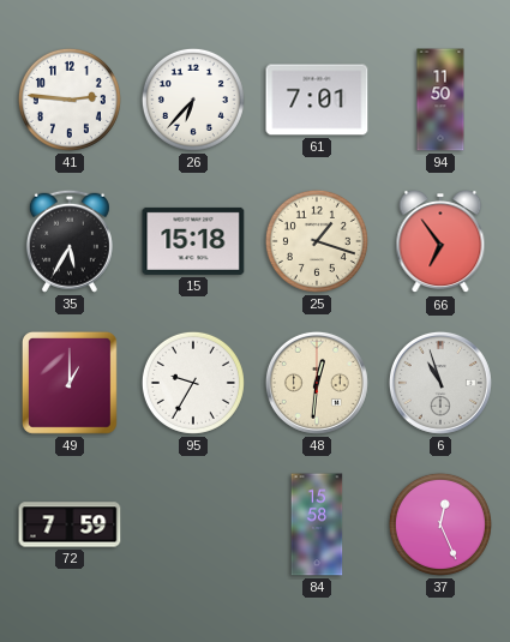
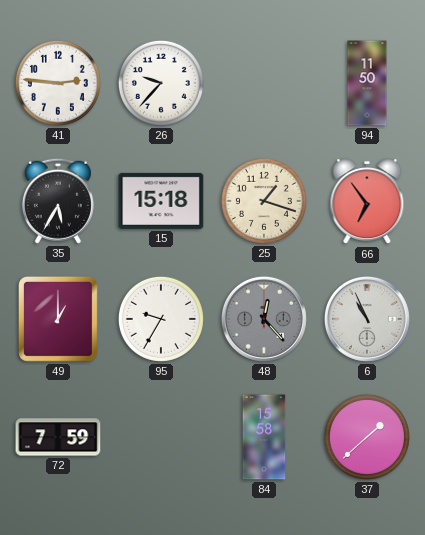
26: 6:37 -> 9:37 (161, 83)
61: 7:01 -> none (317, 100)
48: 12:31 -> 12:23 (264, 319)
48 dial: cream -> grey (264, 319)
6: 10:57 -> 10:56 (367, 319)
37: 12:26 -> 1:38 (367, 437)
